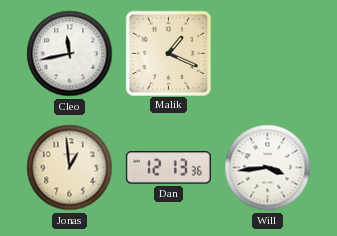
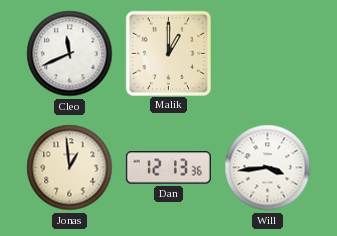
Cleo: 11:43 -> 11:41 (70, 54)
Malik: 1:19 -> 1:00 (168, 53)
